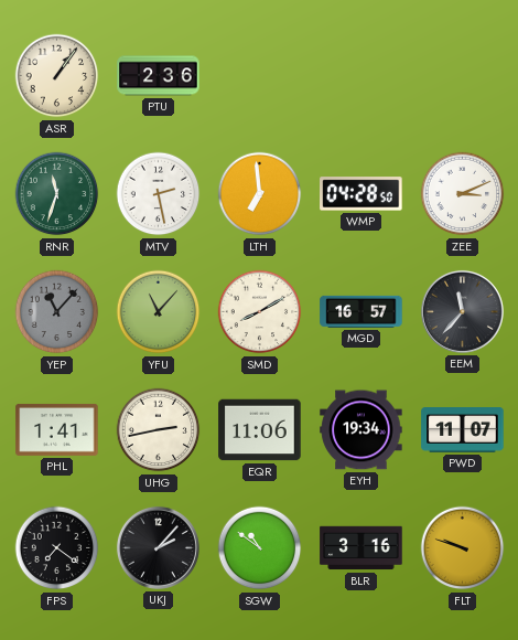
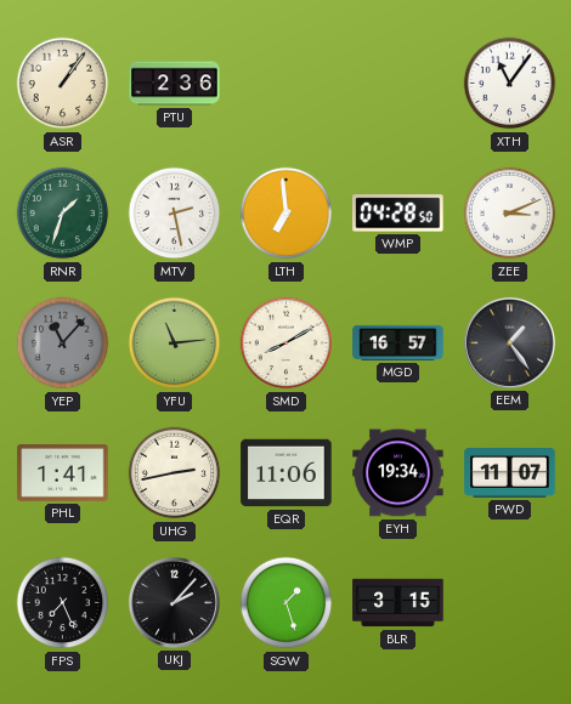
XTH: none -> 11:06 (510, 84)
RNR: 11:33 -> 1:33 (63, 214)
YFU: 11:07 -> 11:14 (175, 344)
EEM: 11:37 -> 1:24 (509, 342)
FPS: 7:21 -> 7:26 (63, 603)
SGW: 10:51 -> 1:27 (287, 603)
BLR: 3:16 -> 3:15 (398, 603)
FLT: 9:48 -> none (463, 548)
